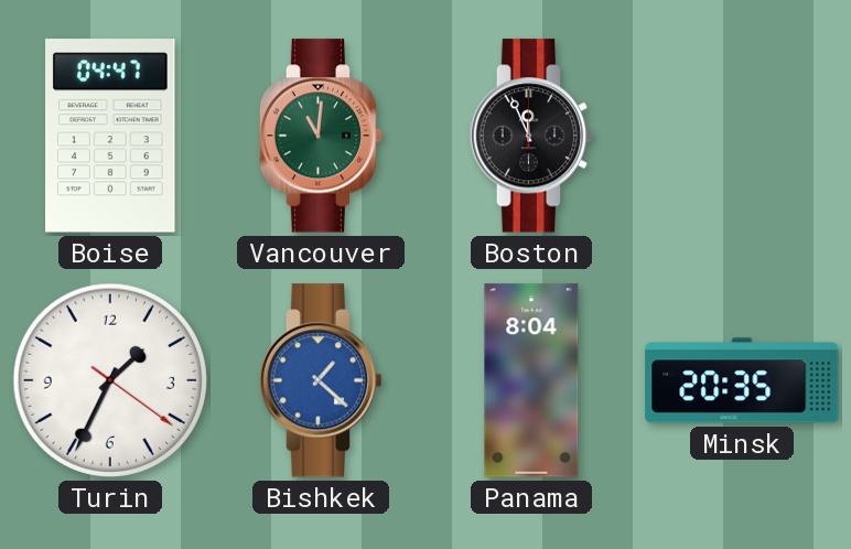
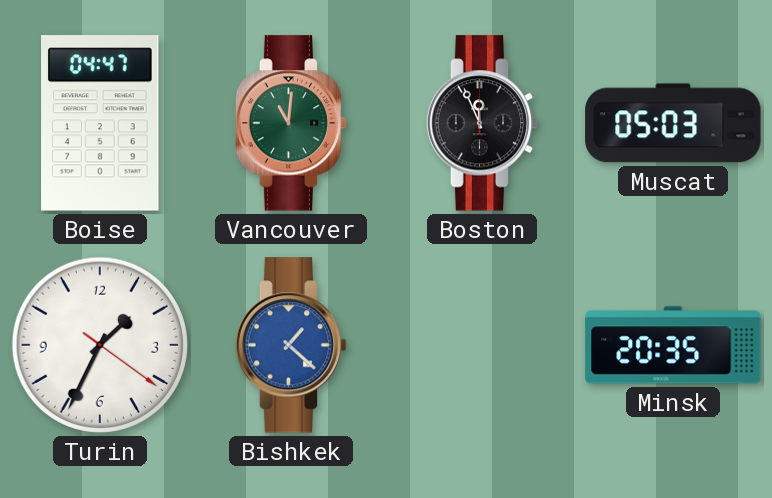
Muscat: none -> 05:03 (673, 123)
Panama: 8:04 -> none (531, 380)
